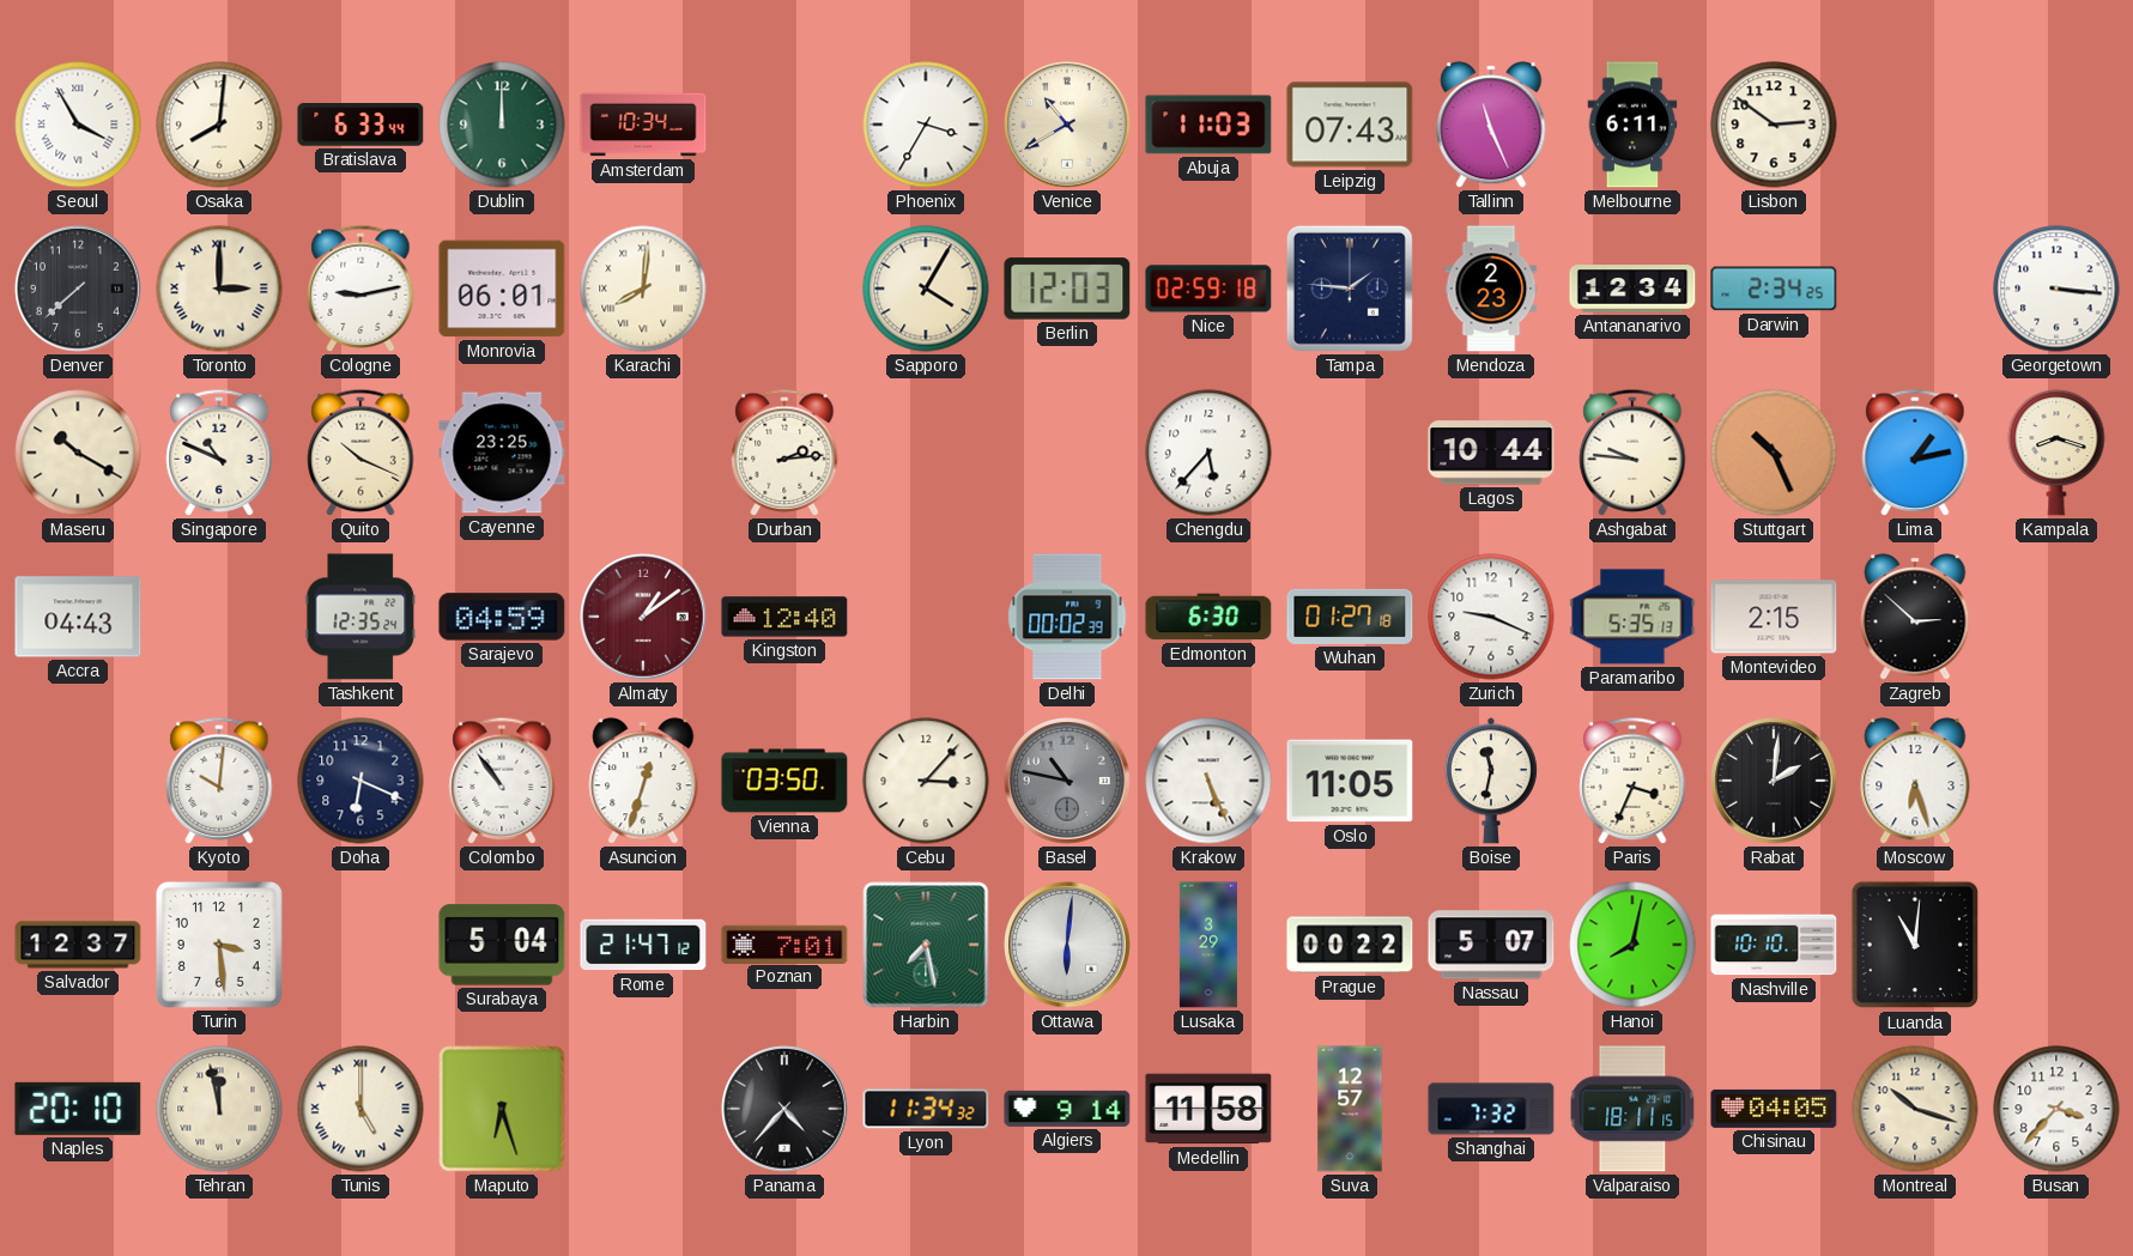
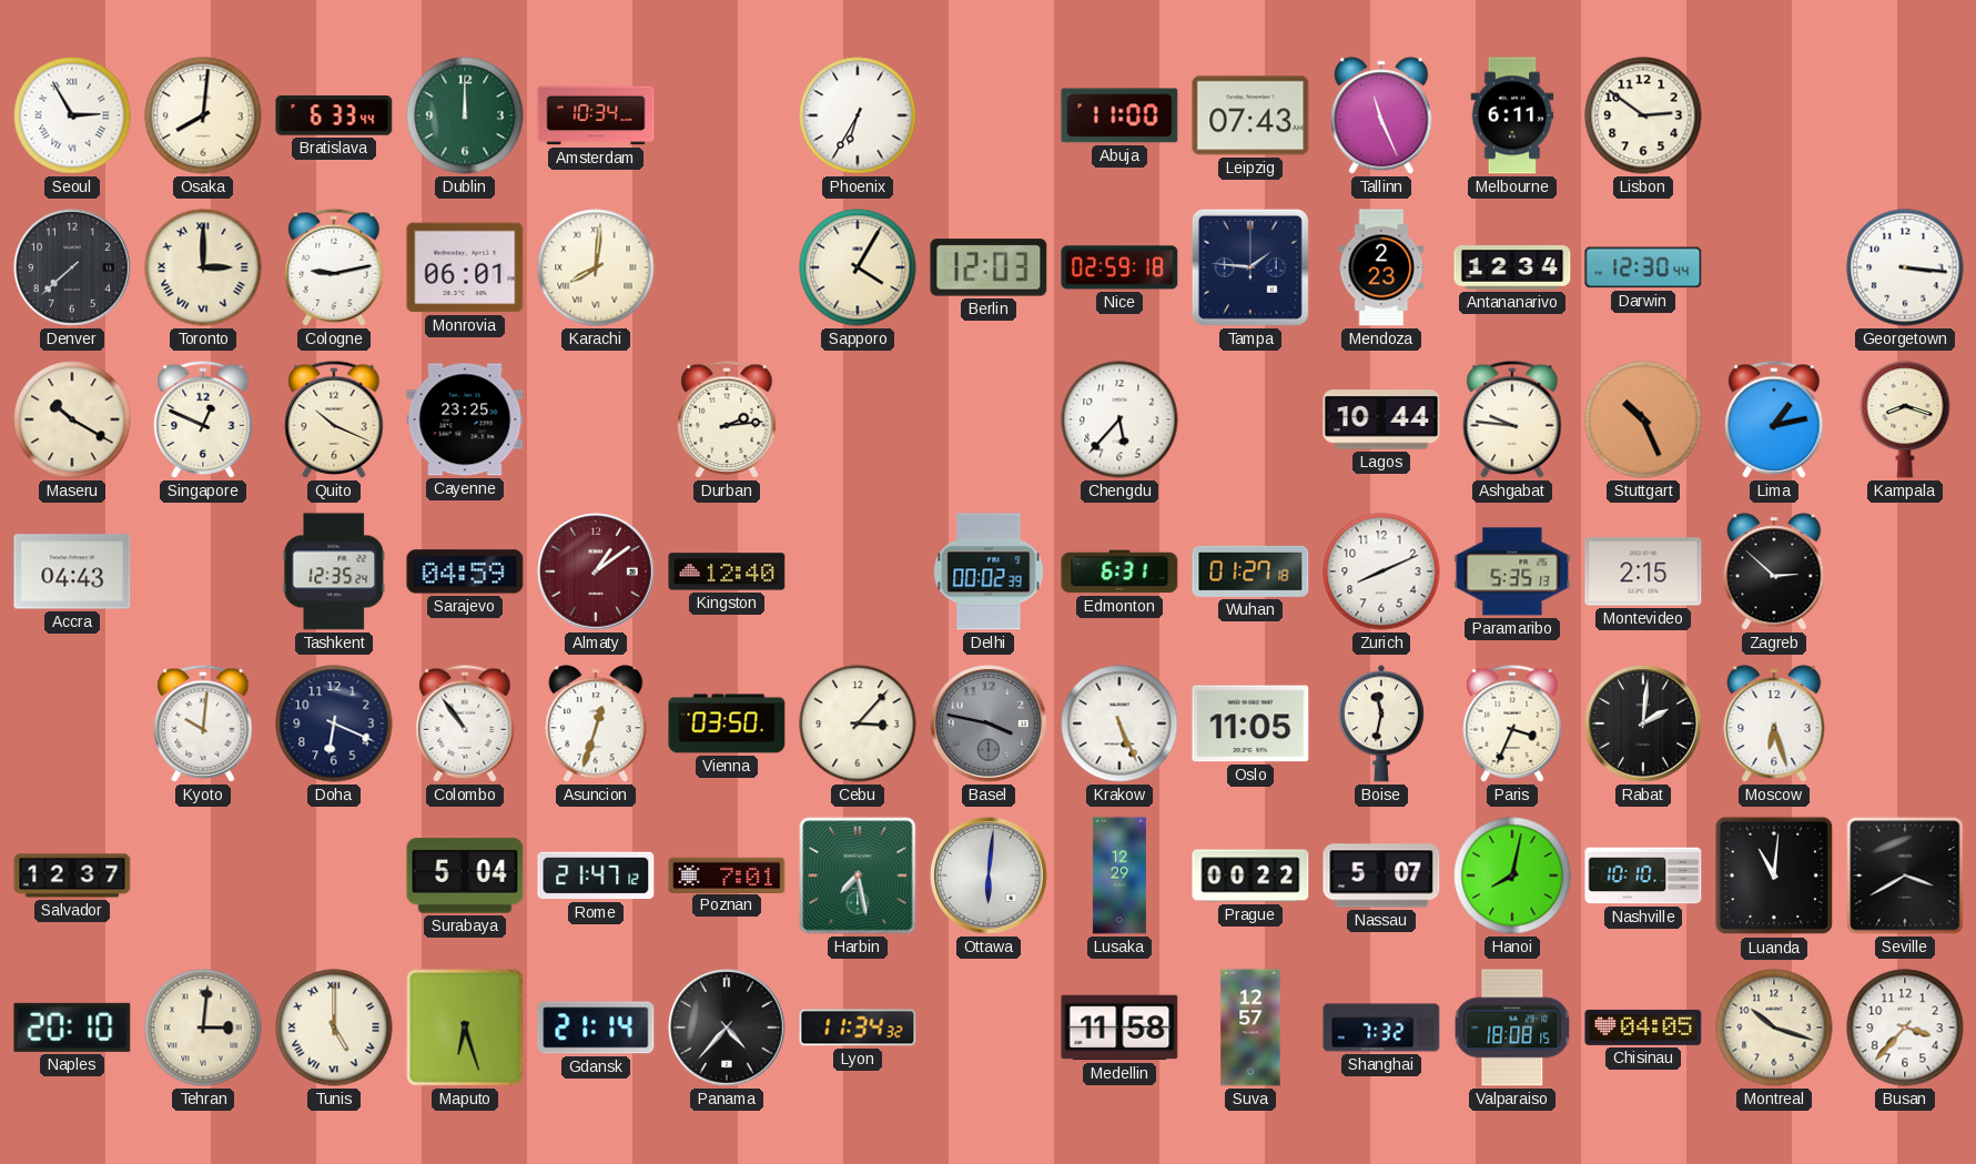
Seoul: 3:55 -> 2:55 (72, 115)
Phoenix: 3:35 -> 6:35 (858, 115)
Venice: 10:40 -> none (1067, 125)
Abuja: 11:03 -> 11:00 (1119, 115)
Darwin: 2:34 -> 12:30 (1643, 267)
Singapore: 10:49 -> 12:49 (203, 419)
Edmonton: 6:30 -> 6:31 (1119, 571)
Zurich: 9:19 -> 8:11 (1381, 571)
Basel: 10:47 -> 3:47 (989, 723)
Turin: 3:29 -> none (219, 945)
Lusaka: 3:29 -> 12:29 (1119, 875)
Seville: none -> 3:40 (1905, 875)
Tehran: 11:58 -> 3:01 (203, 1028)
Gdansk: none -> 21:14 (596, 1028)
Algiers: 9:14 -> none (1067, 1109)
Valparaiso: 18:11 -> 18:08 (1512, 1028)
